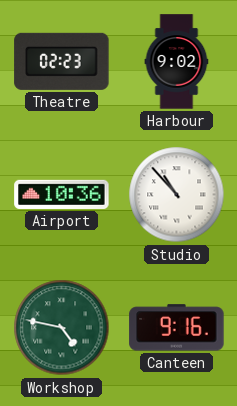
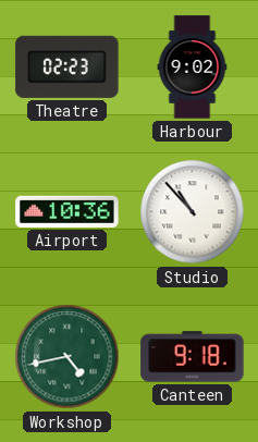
Workshop: 4:47 -> 4:43 (67, 357)
Canteen: 9:16 -> 9:18 (193, 357)
